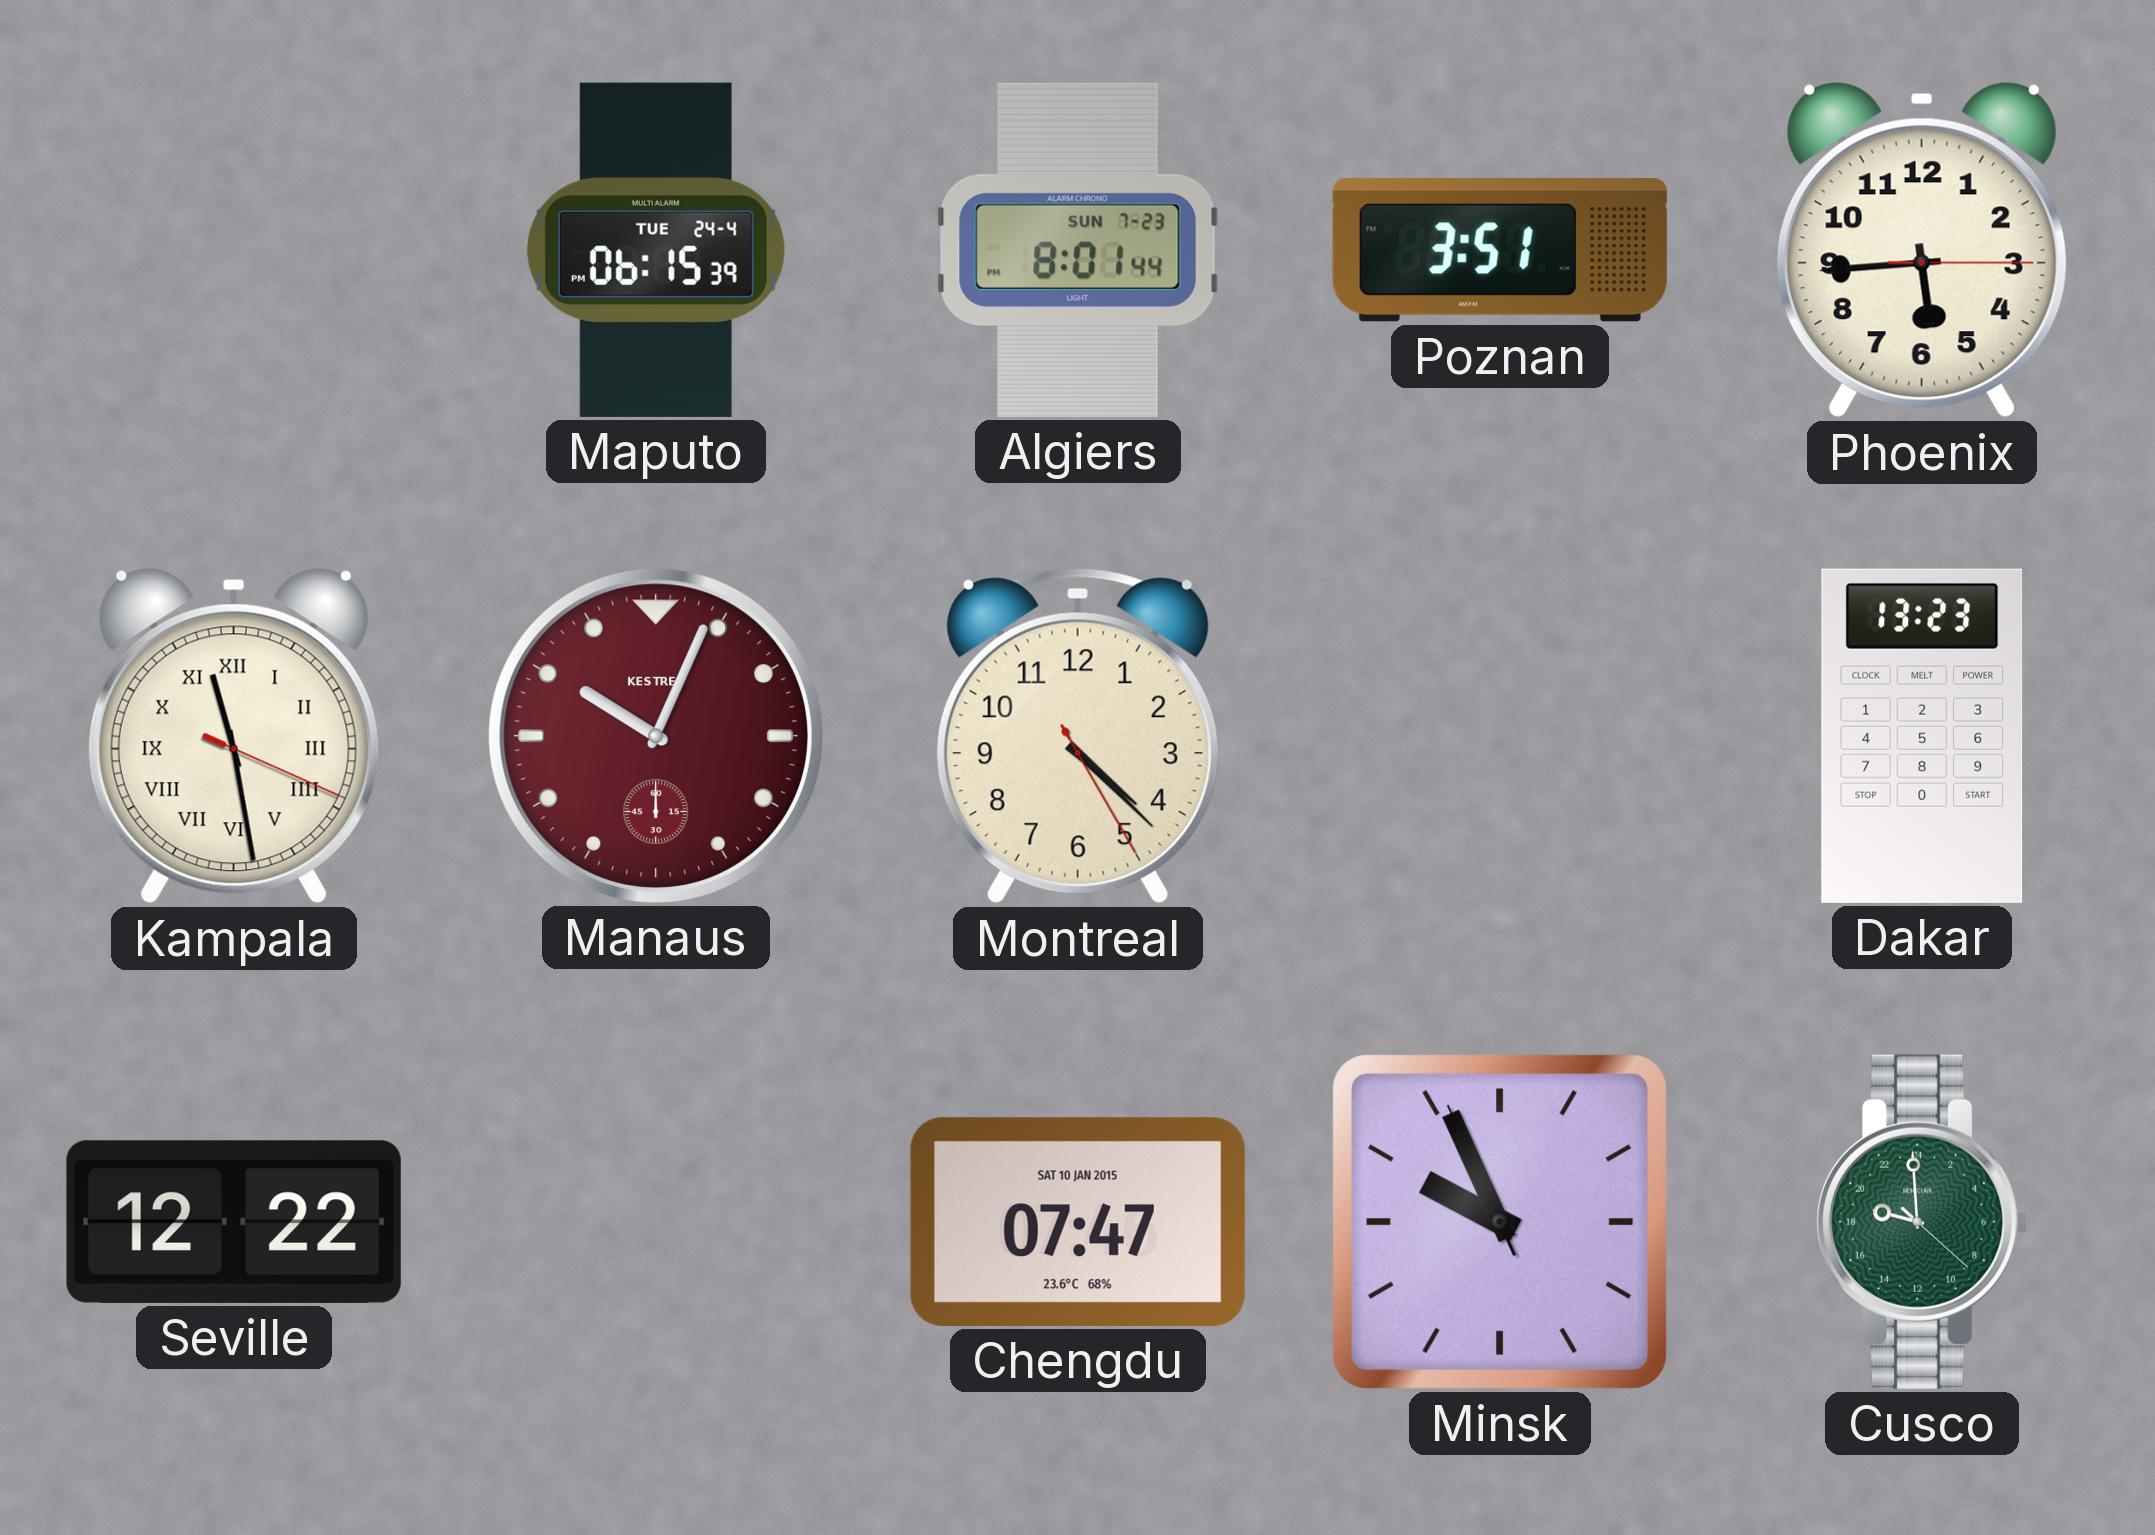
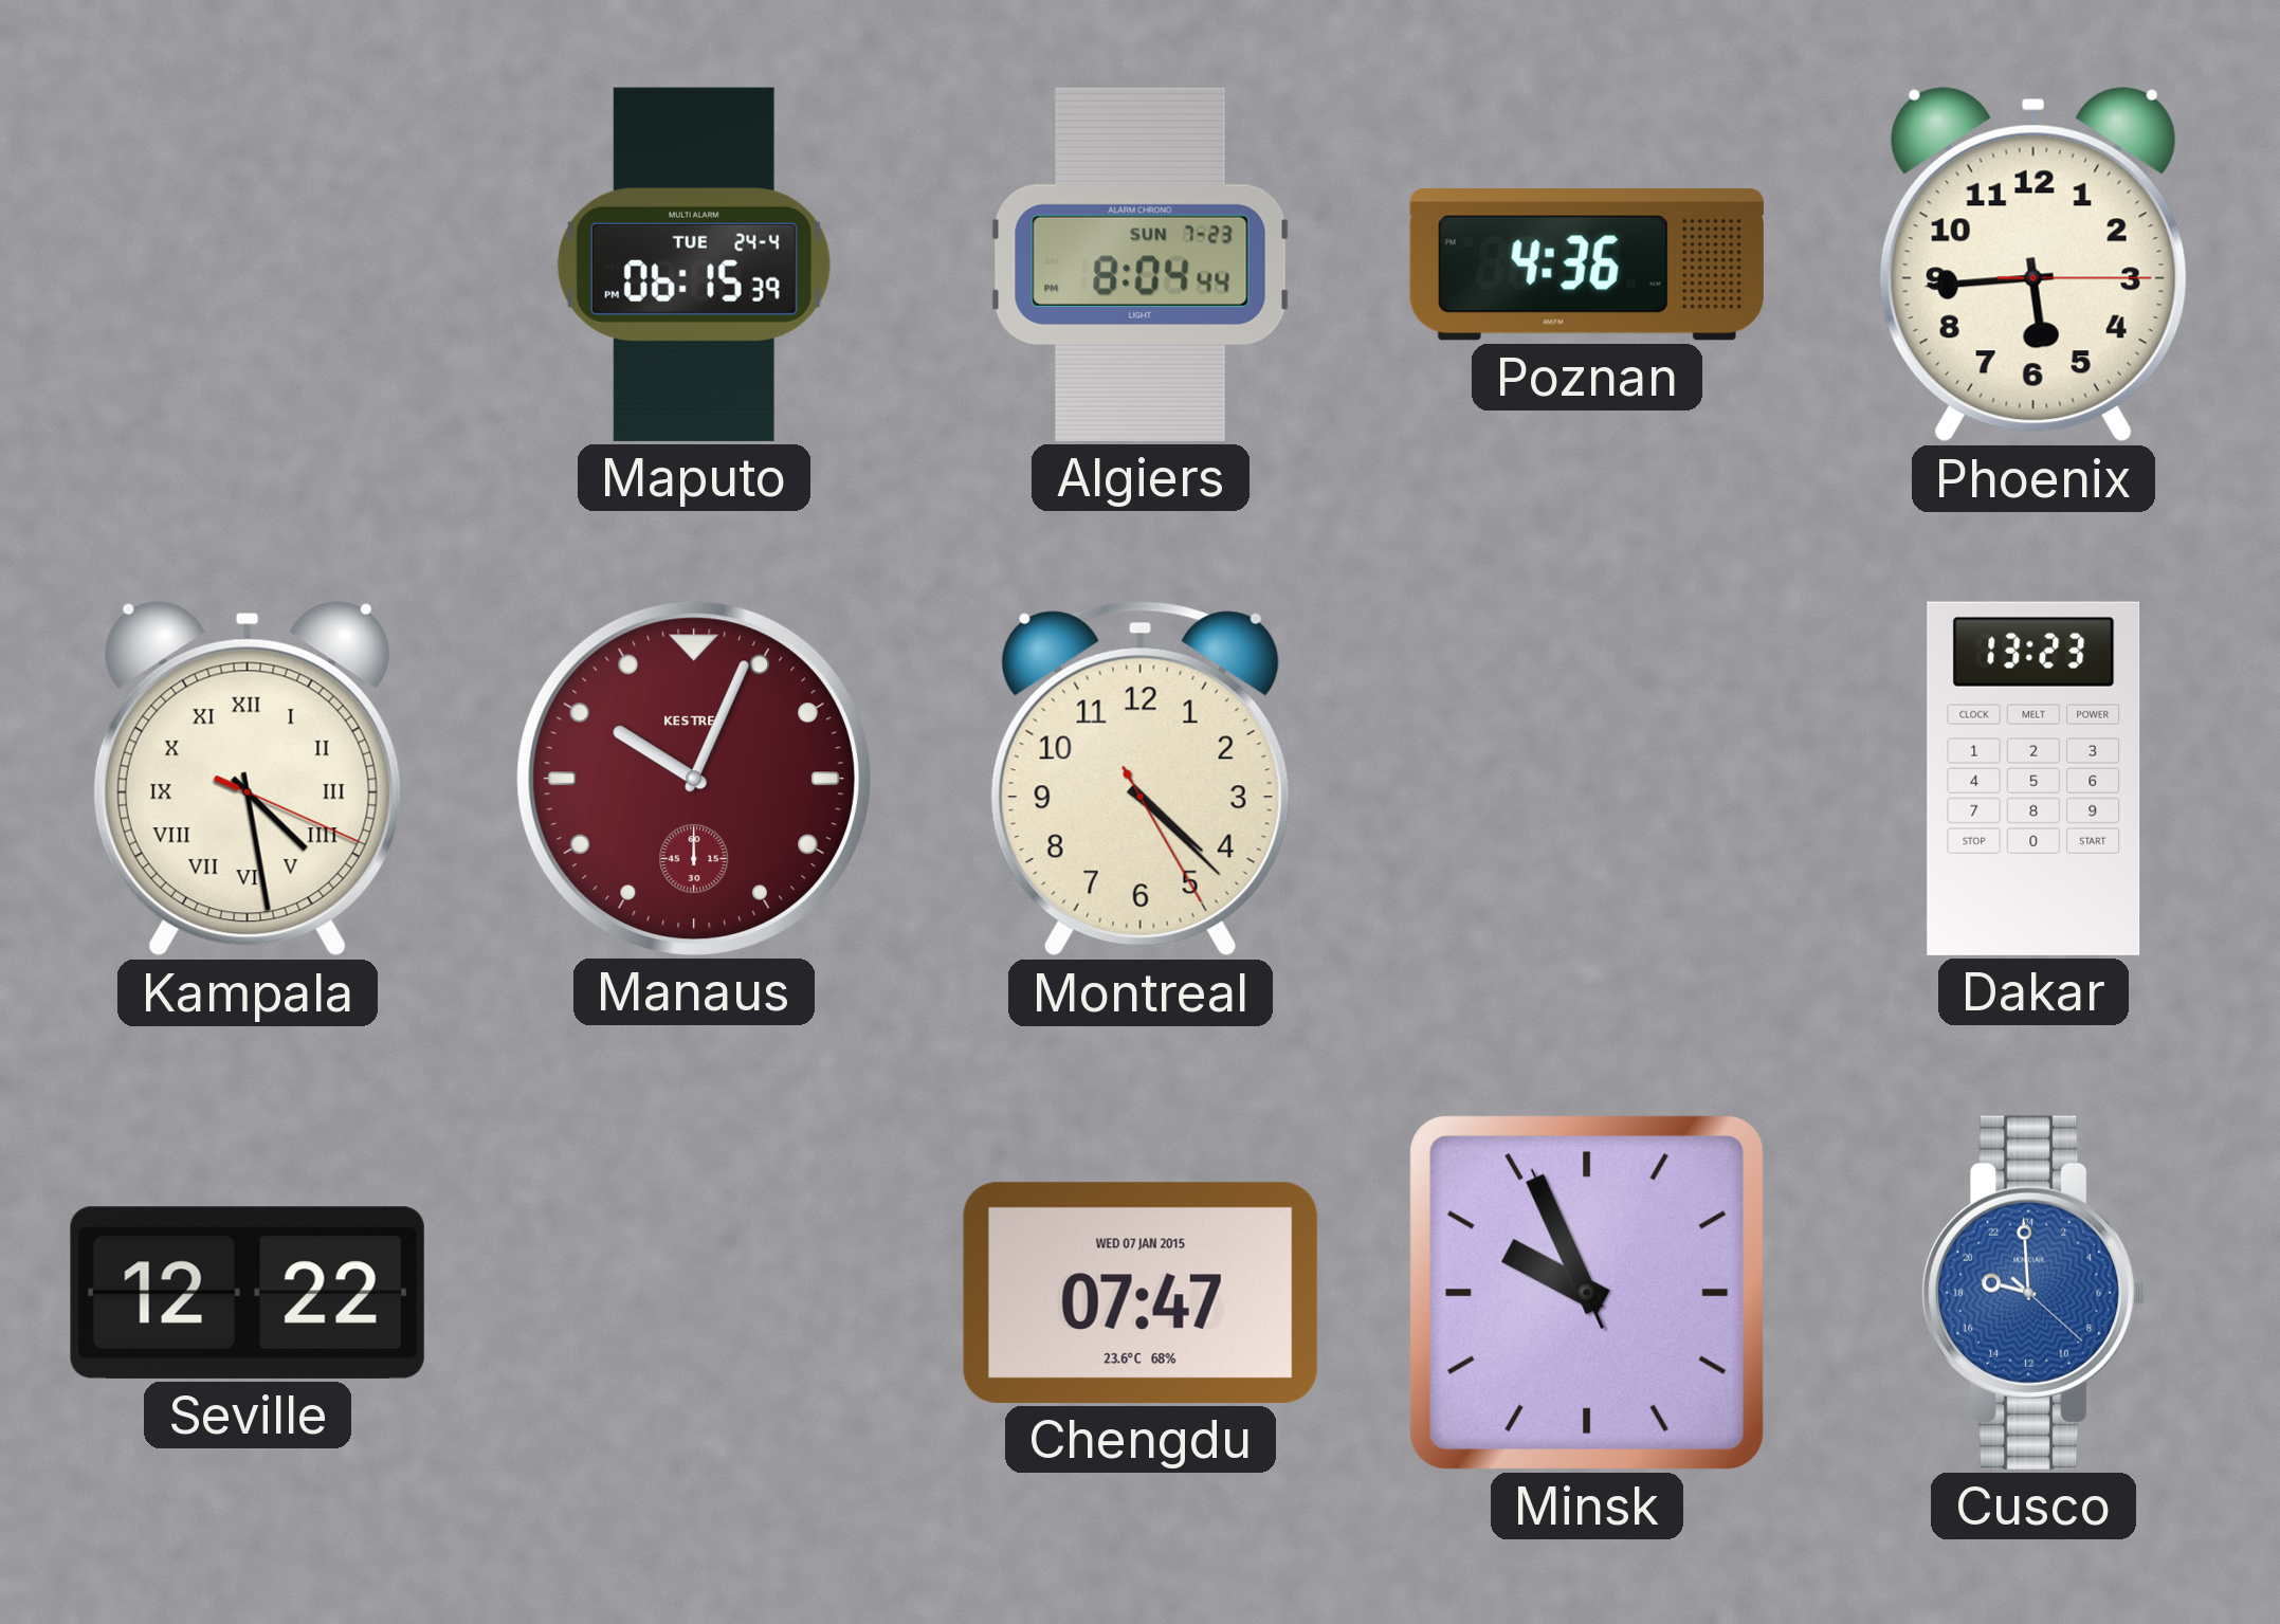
Algiers: 8:01 -> 8:04 (1141, 264)
Poznan: 3:51 -> 4:36 (1587, 264)
Kampala: 11:28 -> 4:28 (248, 779)
Chengdu date: SAT 10 JAN 2015 -> WED 07 JAN 2015 (1141, 1293)
Cusco dial: green -> blue (2033, 1293)
